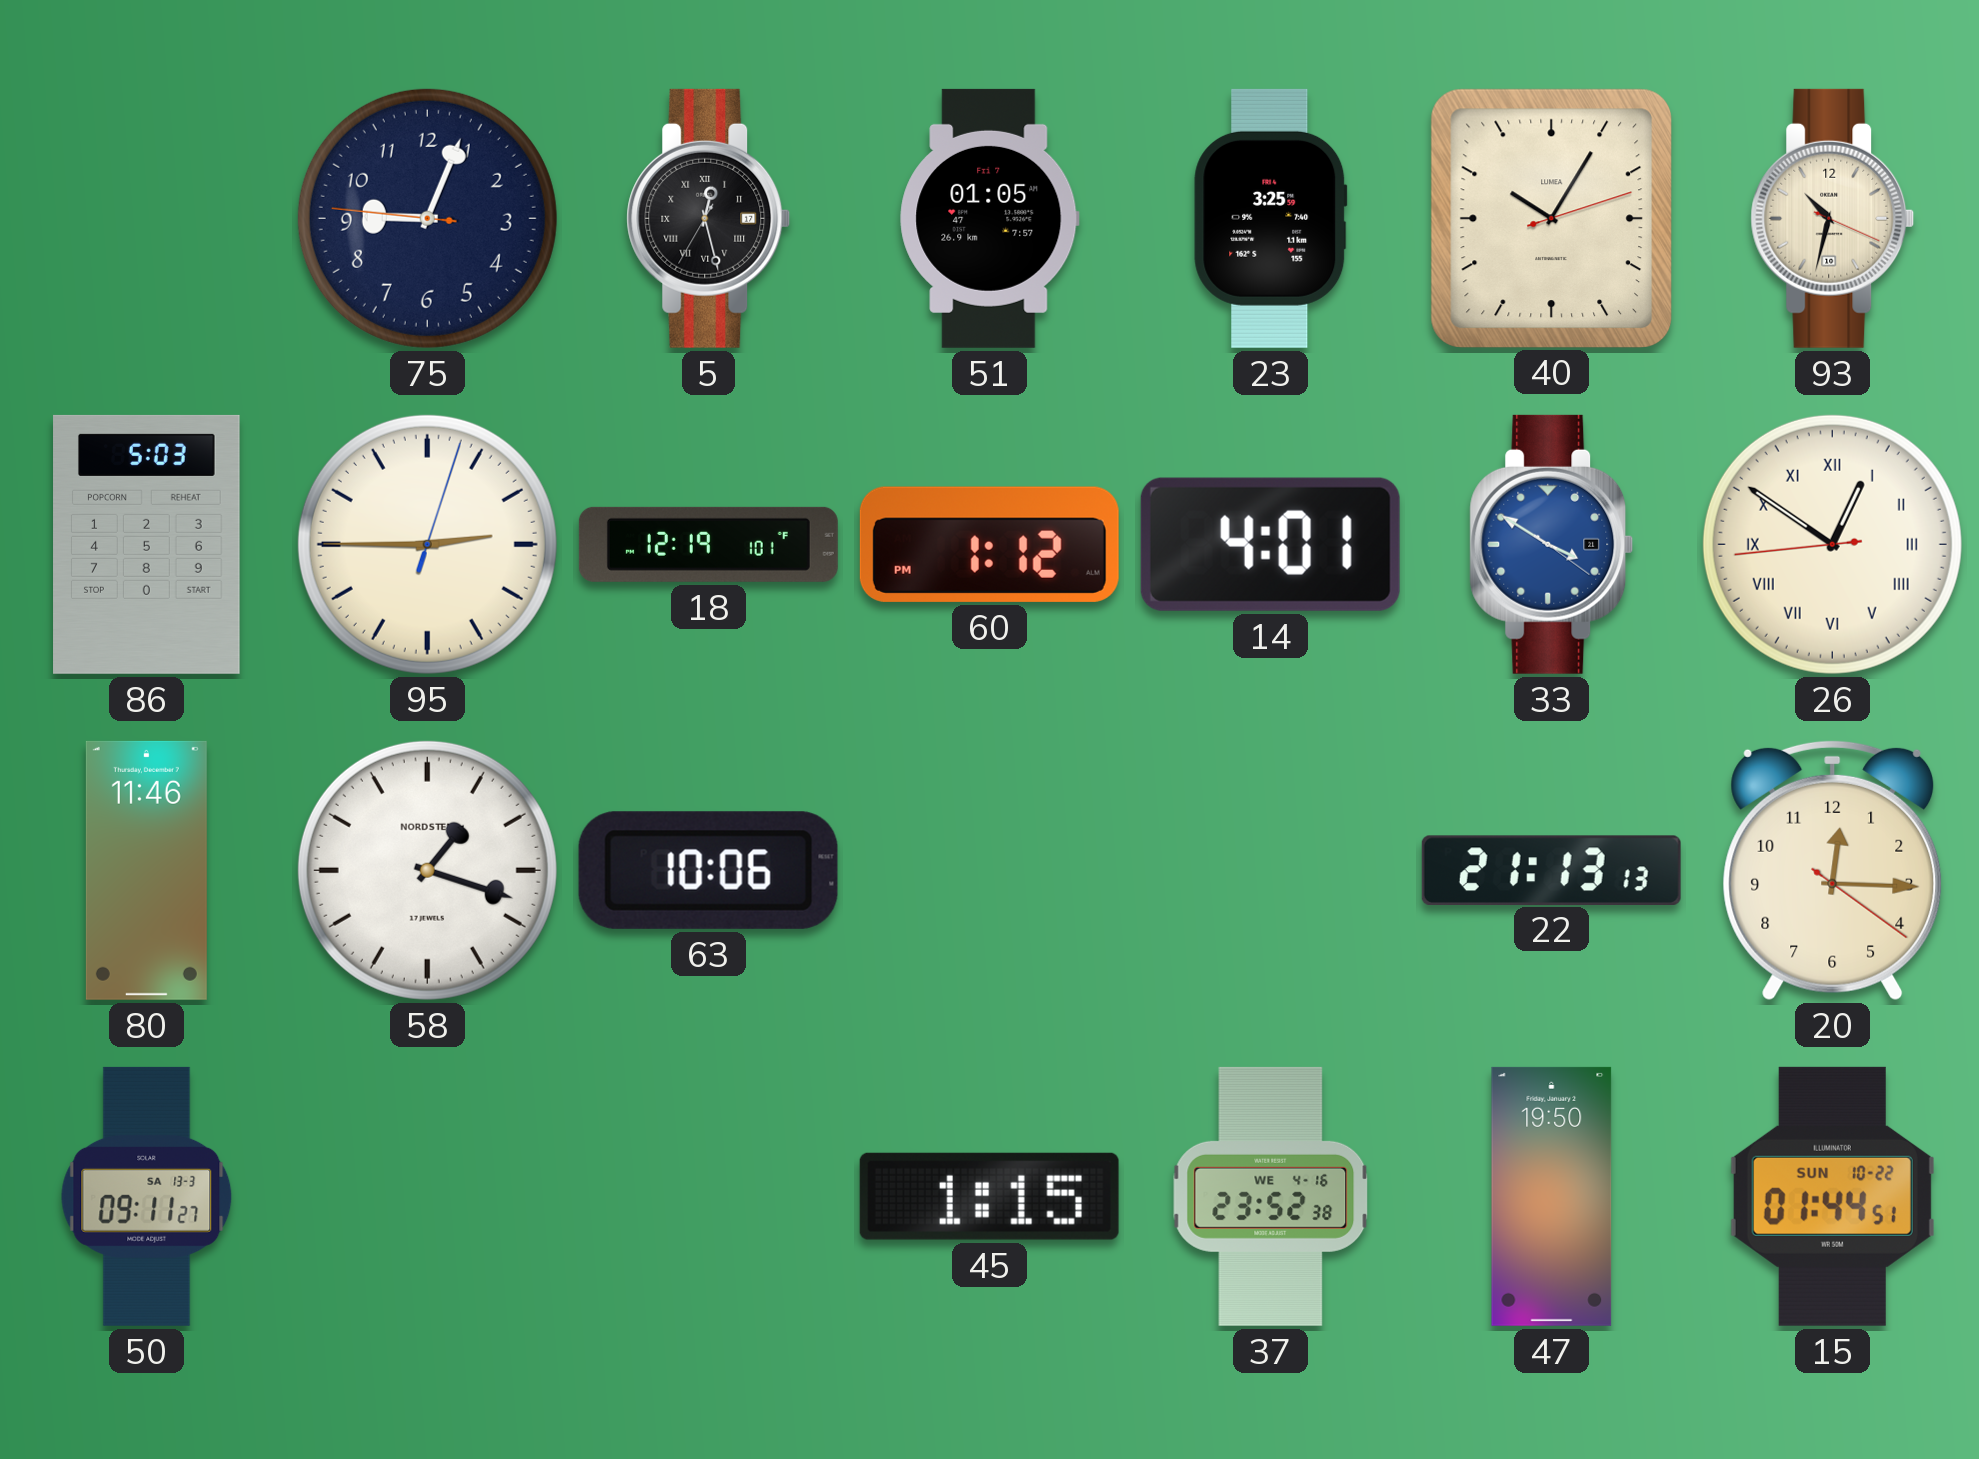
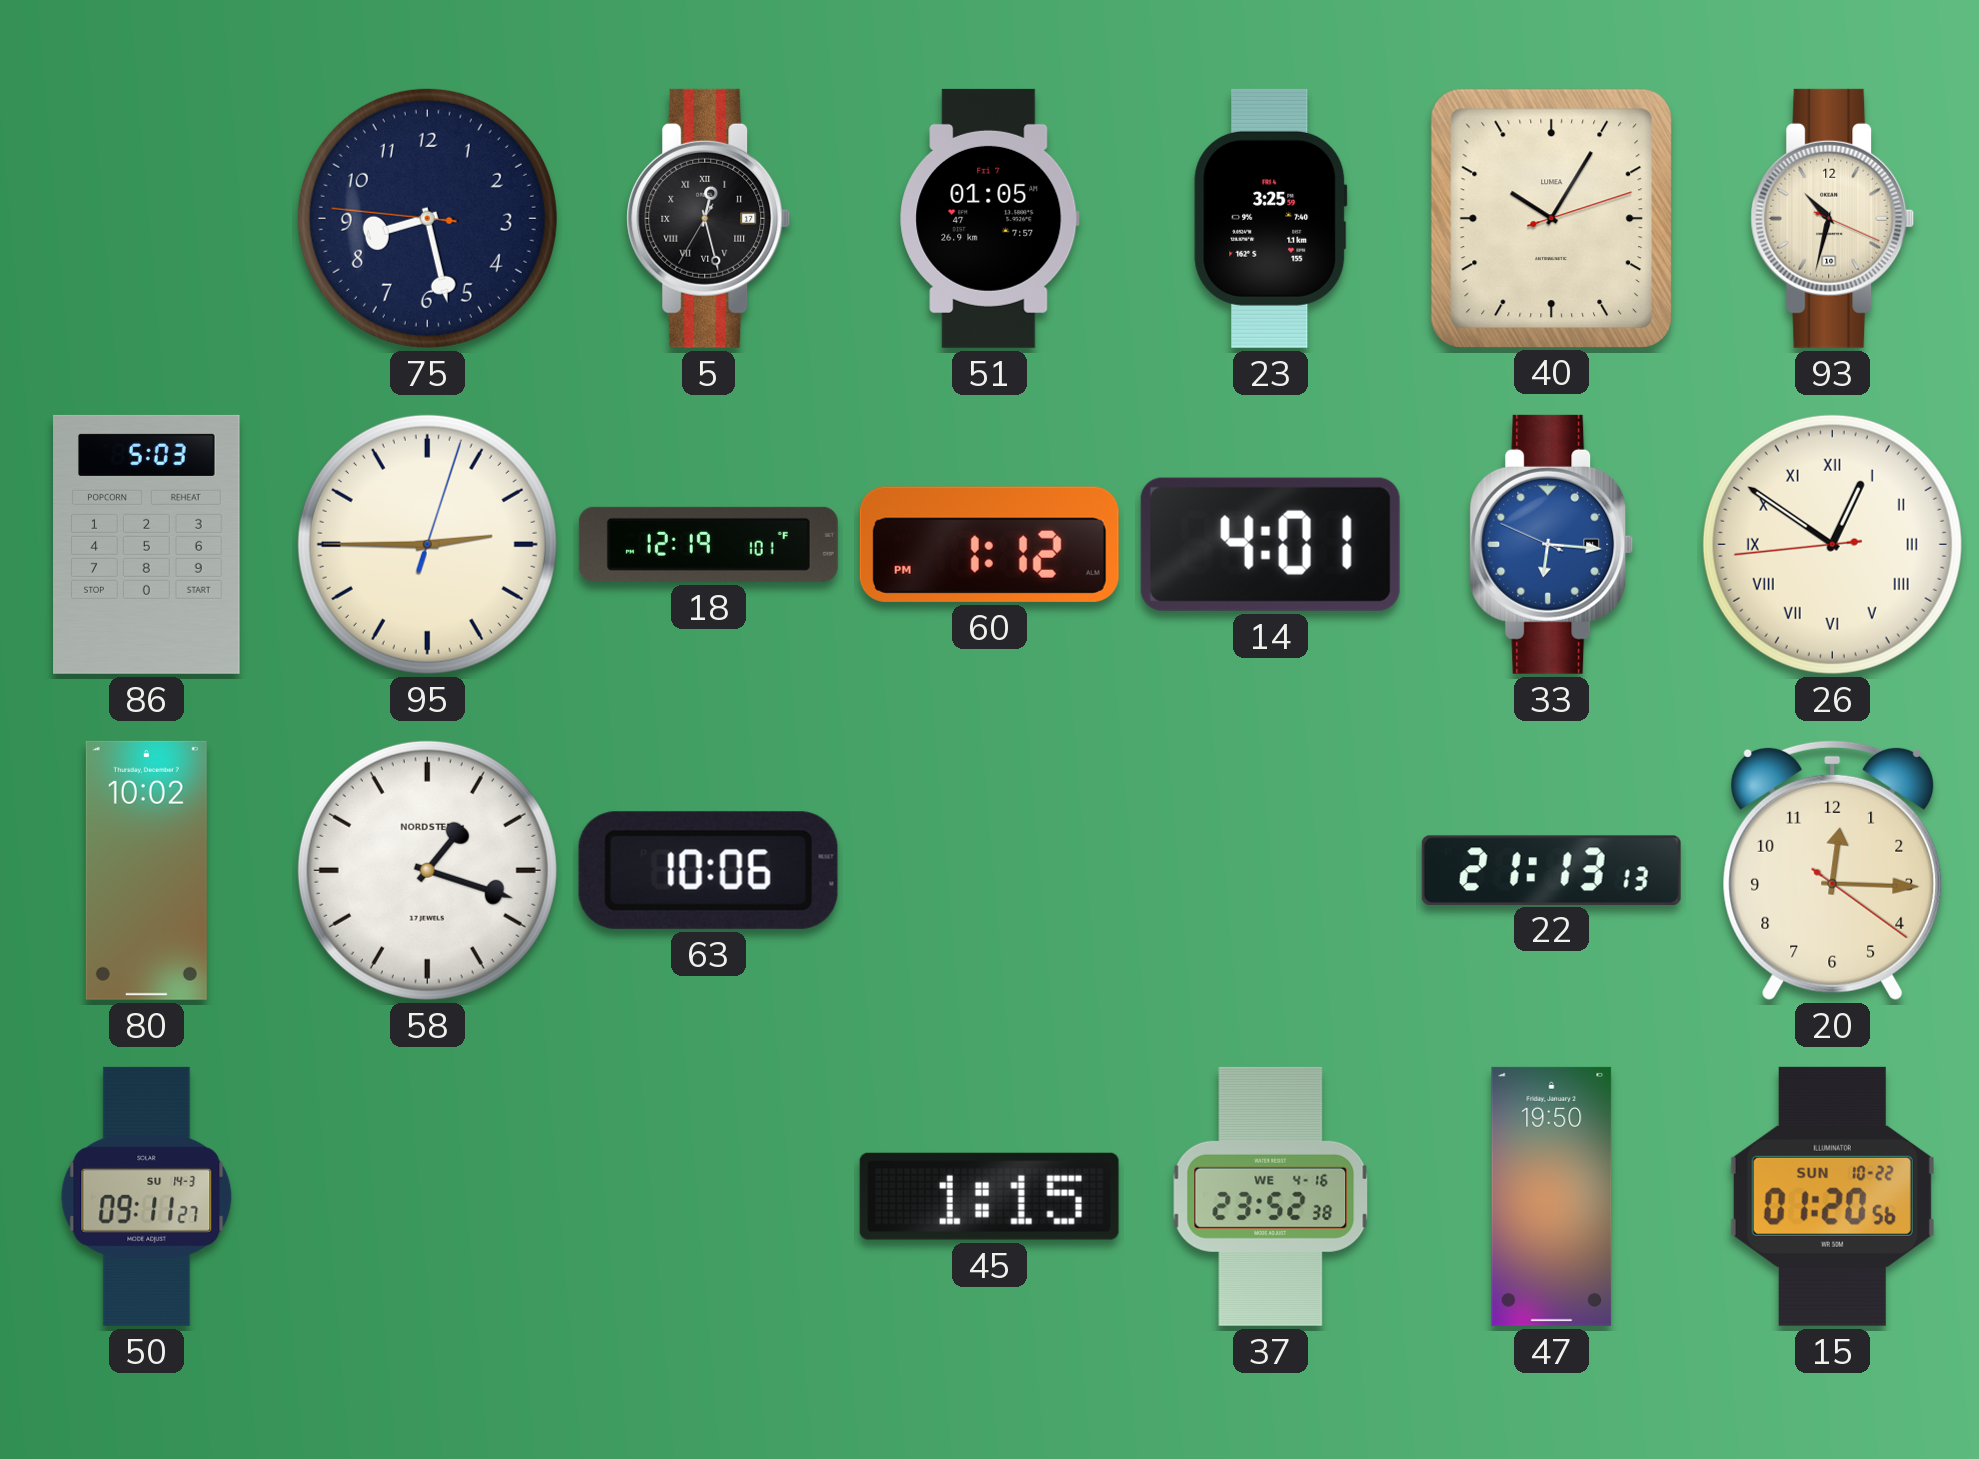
75: 9:03 -> 8:27 (427, 218)
33: 3:50 -> 6:15 (1552, 544)
80: 11:46 -> 10:02 (146, 870)
50 date: SA 13-3 -> SU 14-3 (147, 1196)
15: 01:44 -> 01:20 (1832, 1196)
